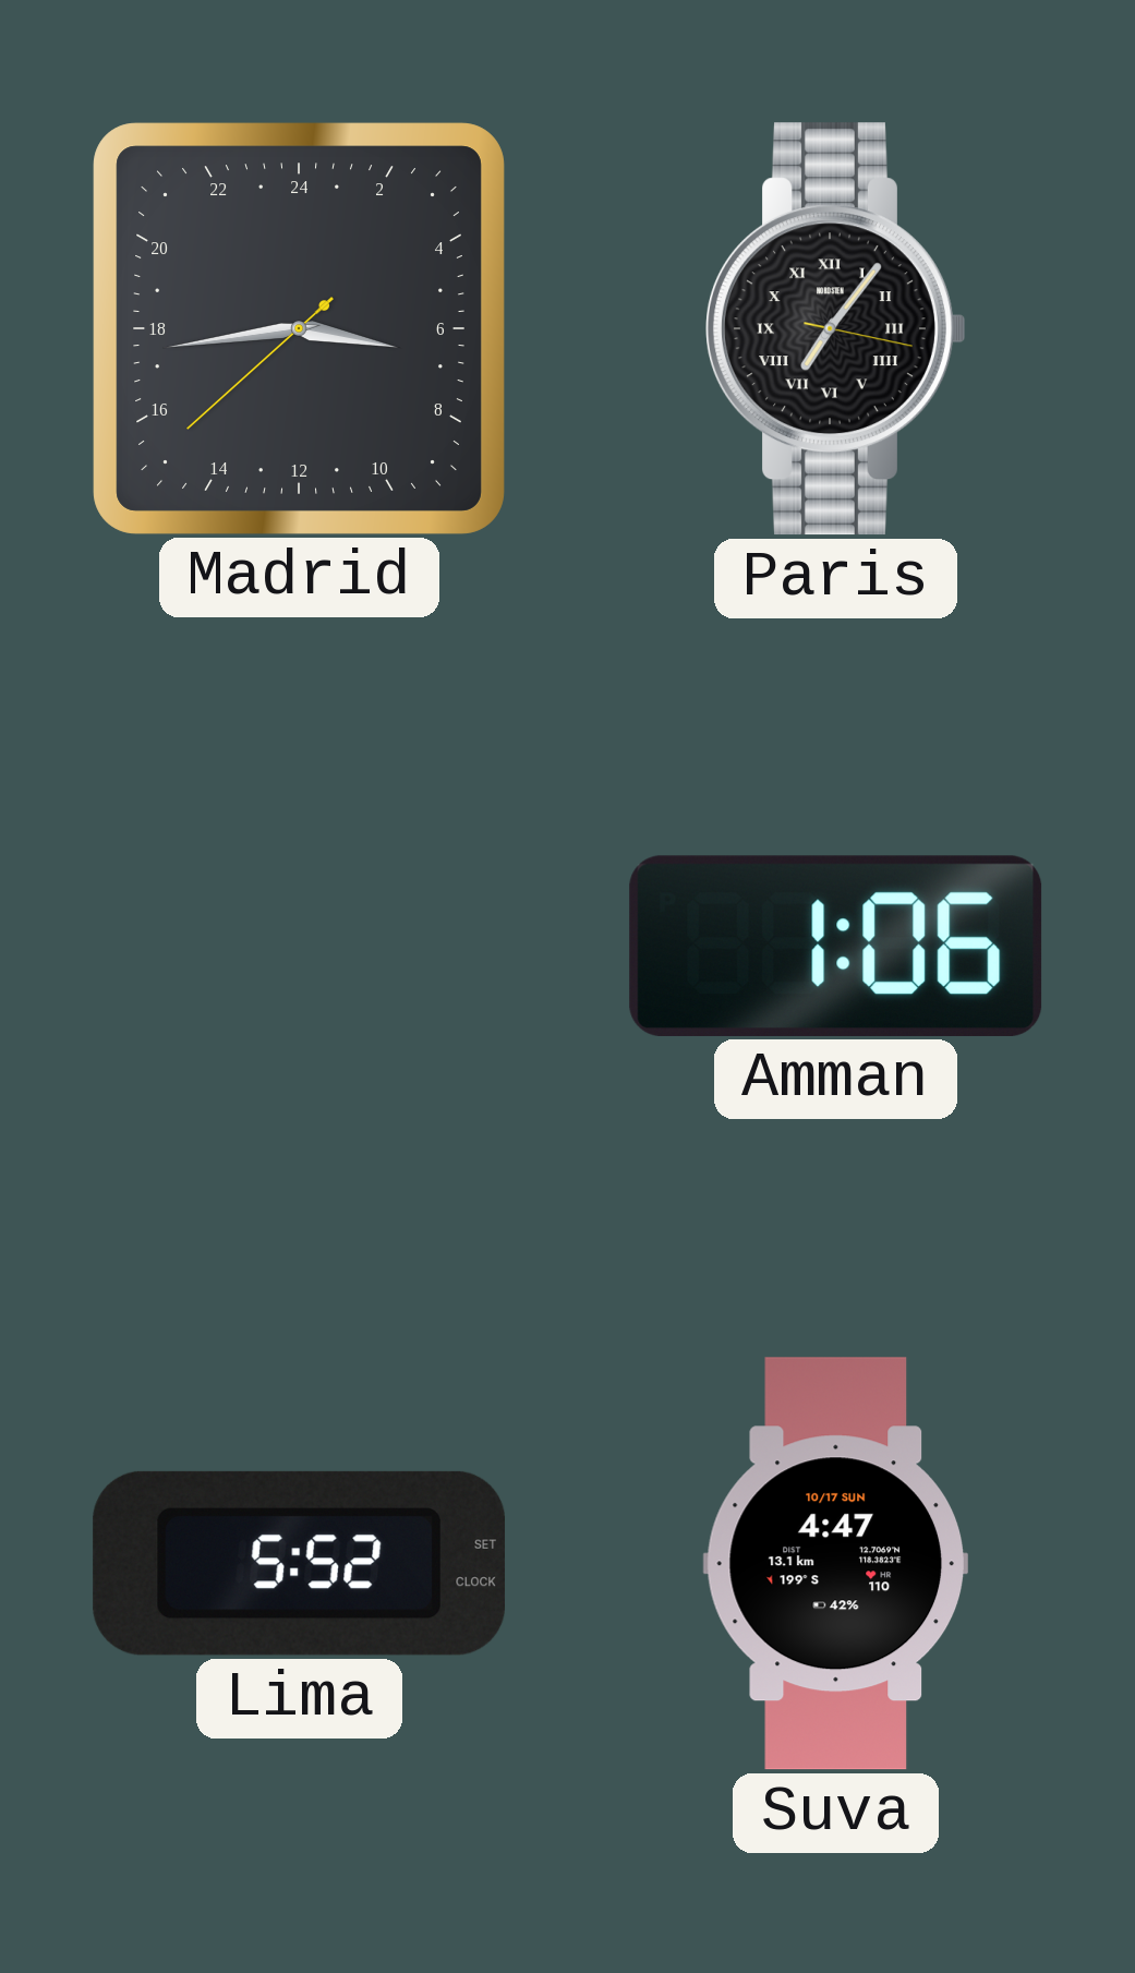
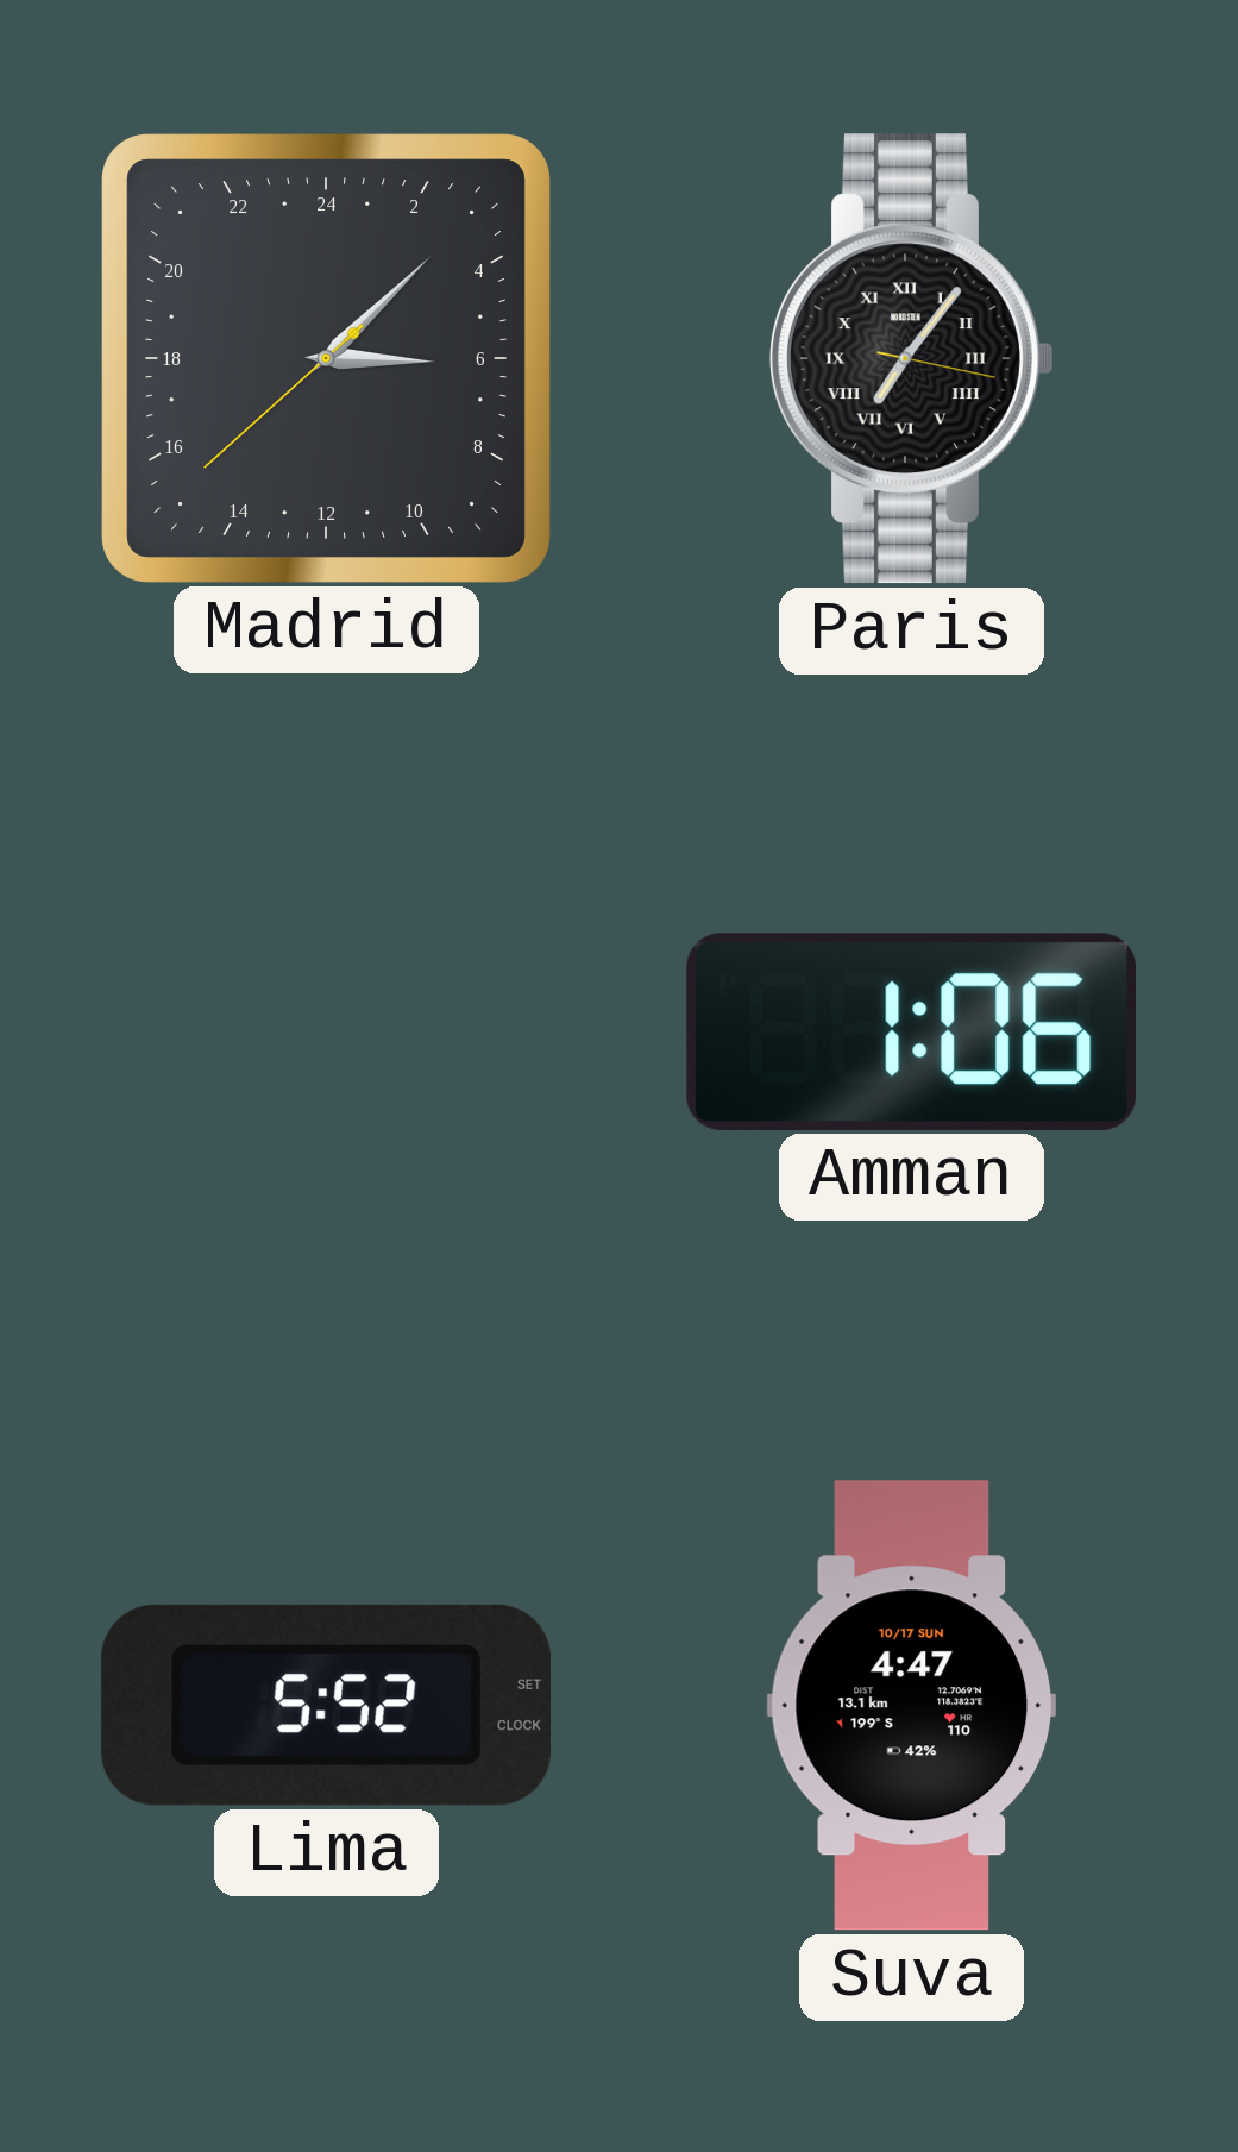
Madrid: 6:43 -> 6:07 (326, 358)
